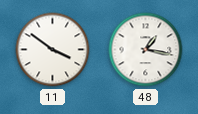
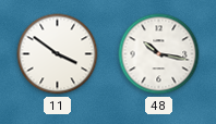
48: 1:17 -> 10:17 (159, 54)
